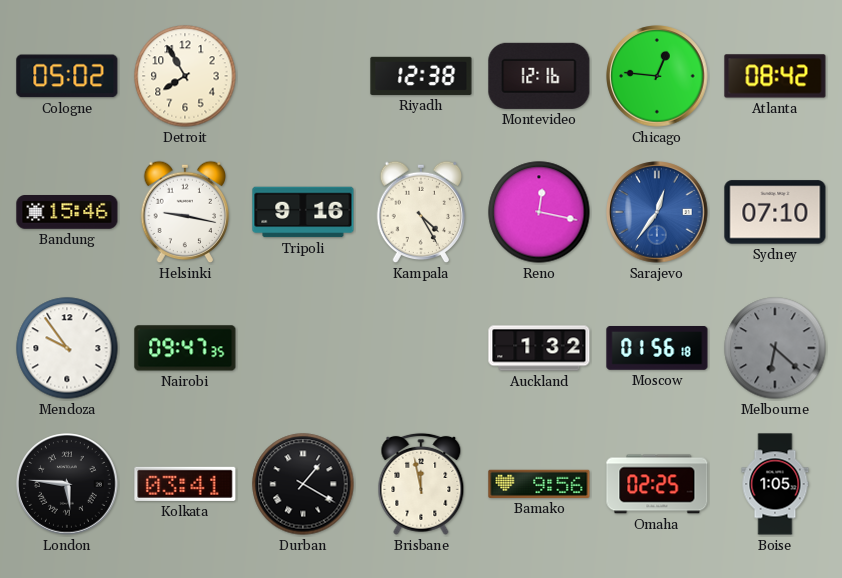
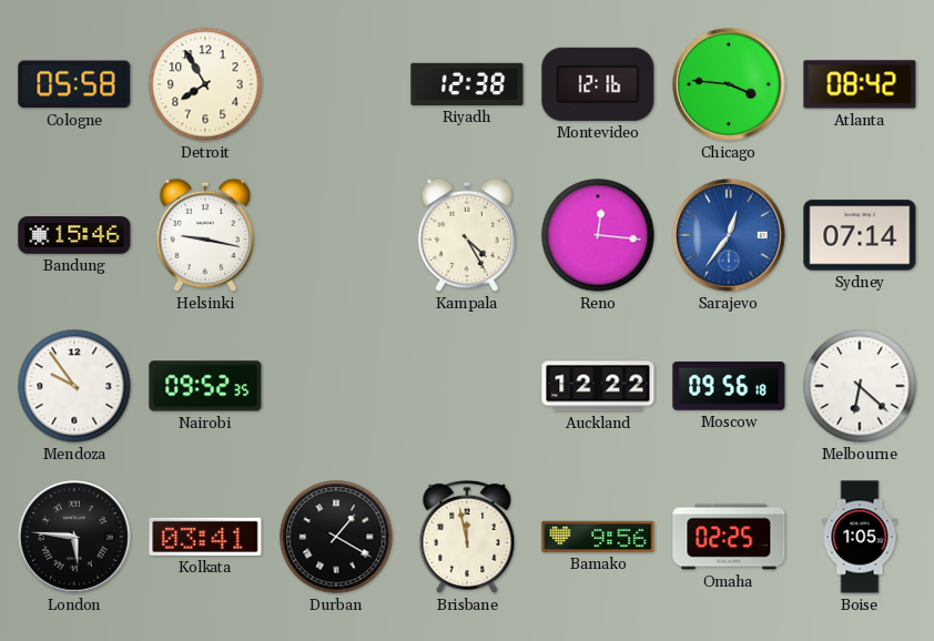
Cologne: 05:02 -> 05:58 (74, 84)
Chicago: 12:46 -> 3:46 (729, 84)
Tripoli: 9:16 -> none (303, 212)
Reno: 12:17 -> 12:16 (598, 235)
Sydney: 07:10 -> 07:14 (860, 235)
Nairobi: 09:47 -> 09:52 (205, 386)
Auckland: 1:32 -> 12:22 (598, 386)
Moscow: 01:56 -> 09:56 (729, 387)
Melbourne dial: grey -> white (860, 386)
